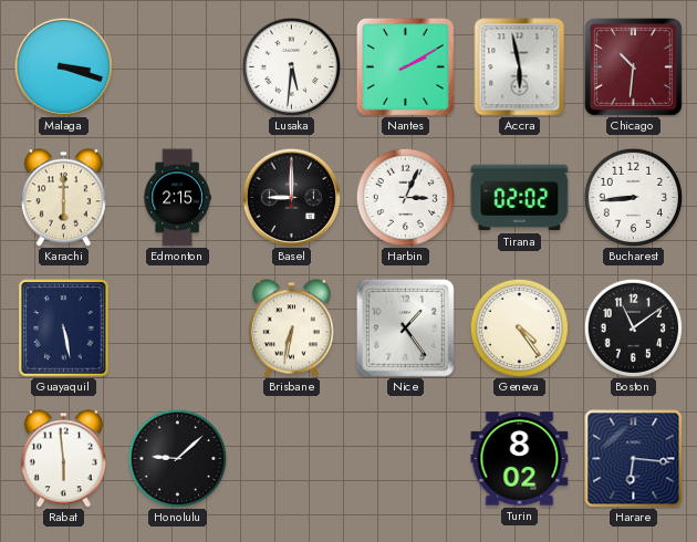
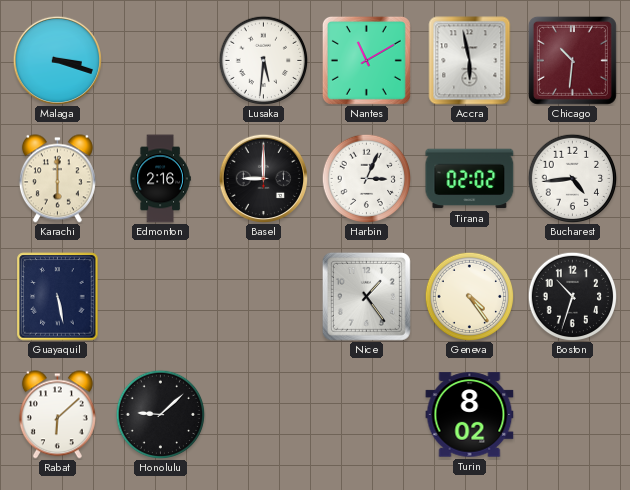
Nantes: 2:10 -> 11:10 (366, 60)
Edmonton: 2:15 -> 2:16 (160, 179)
Bucharest: 8:44 -> 4:44 (572, 178)
Brisbane: 6:32 -> none (291, 329)
Boston: 11:09 -> 10:33 (572, 296)
Rabat: 5:59 -> 6:08 (57, 415)
Harare: 6:16 -> none (634, 459)
